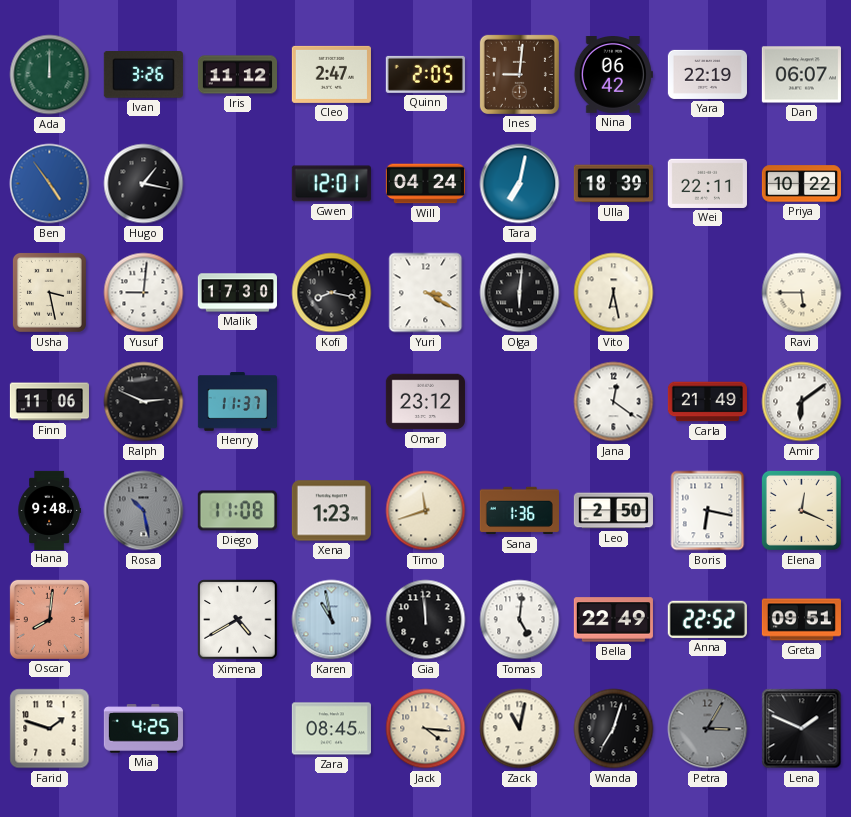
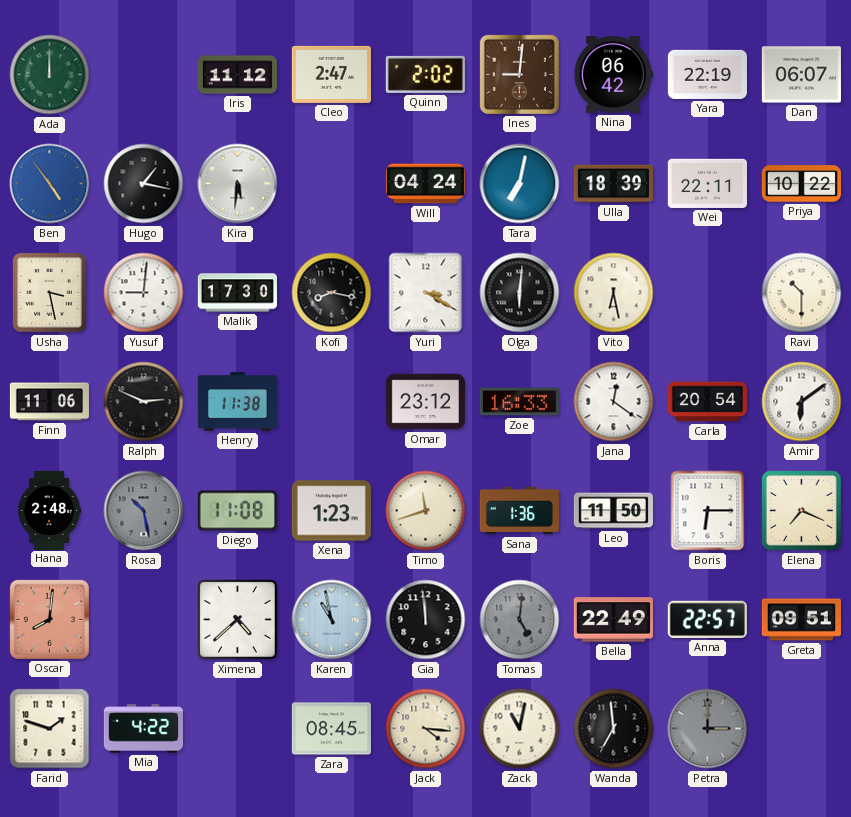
Ivan: 3:26 -> none (143, 75)
Quinn: 2:05 -> 2:02 (425, 74)
Kira: none -> 5:31 (238, 184)
Gwen: 12:01 -> none (331, 184)
Ravi: 5:45 -> 10:30 (802, 293)
Henry: 11:37 -> 11:38 (237, 402)
Zoe: none -> 16:33 (519, 402)
Carla: 21:49 -> 20:54 (707, 402)
Hana: 9:48 -> 2:48 (49, 510)
Leo: 2:50 -> 11:50 (613, 511)
Boris: 6:17 -> 6:15 (708, 511)
Elena: 12:19 -> 7:19 (801, 510)
Ximena: 4:40 -> 4:38 (238, 620)
Tomas dial: white -> grey (520, 620)
Anna: 22:52 -> 22:57 (707, 619)
Mia: 4:25 -> 4:22 (143, 729)
Wanda: 7:03 -> 6:59 (614, 729)
Petra: 3:05 -> 3:00 (708, 729)
Lena: 1:49 -> none (802, 729)
